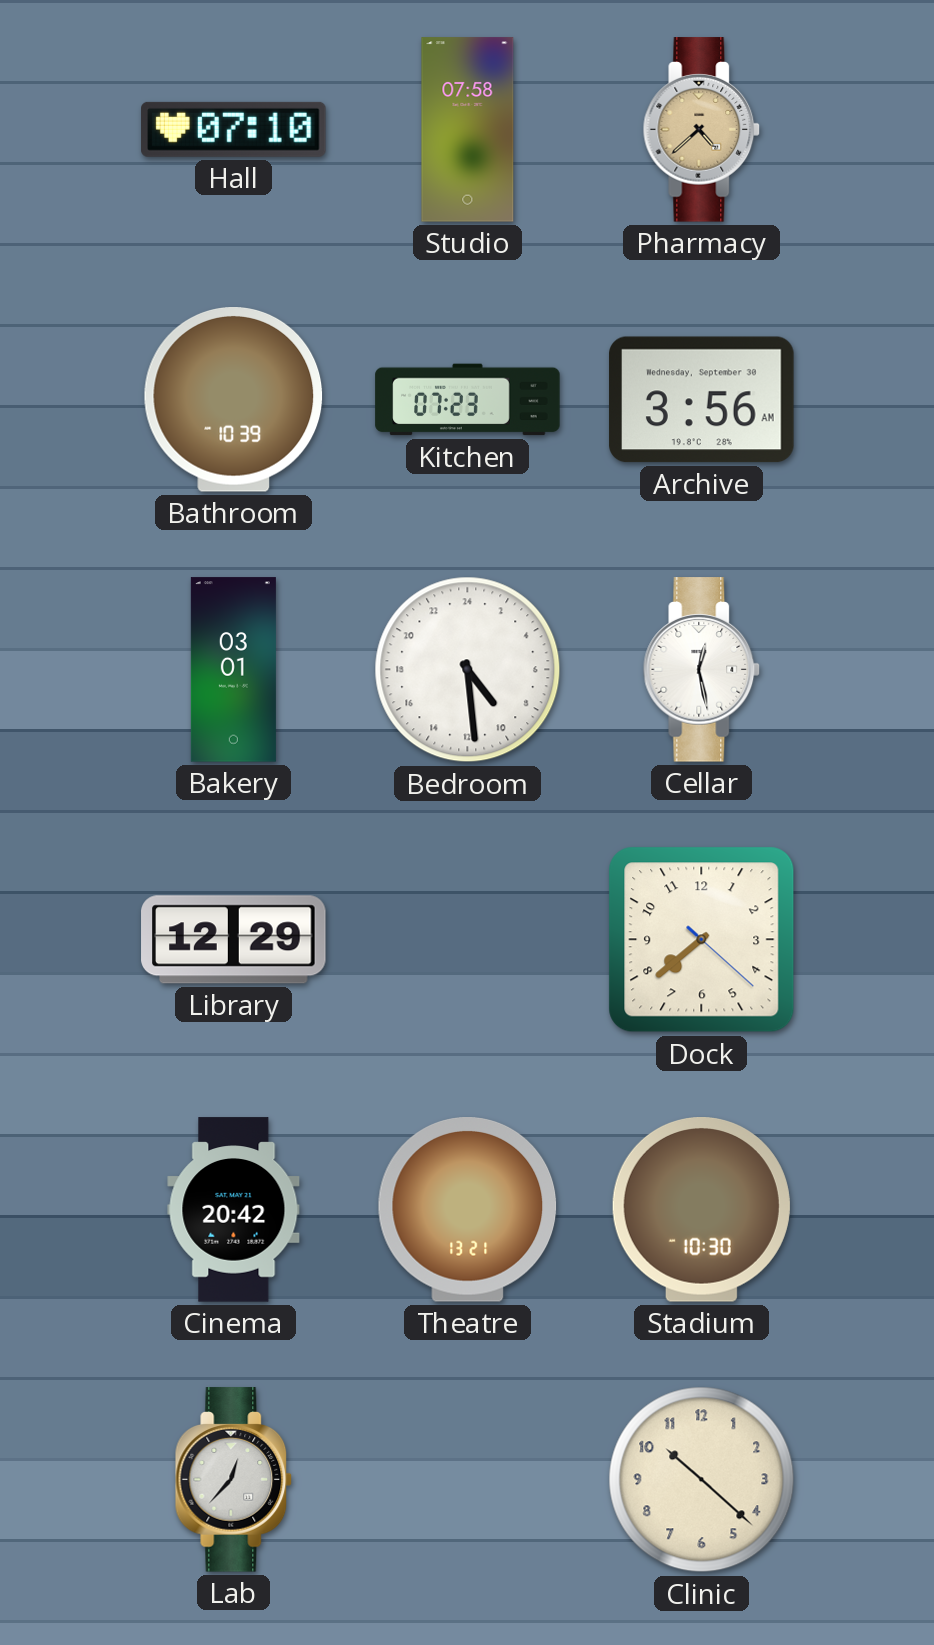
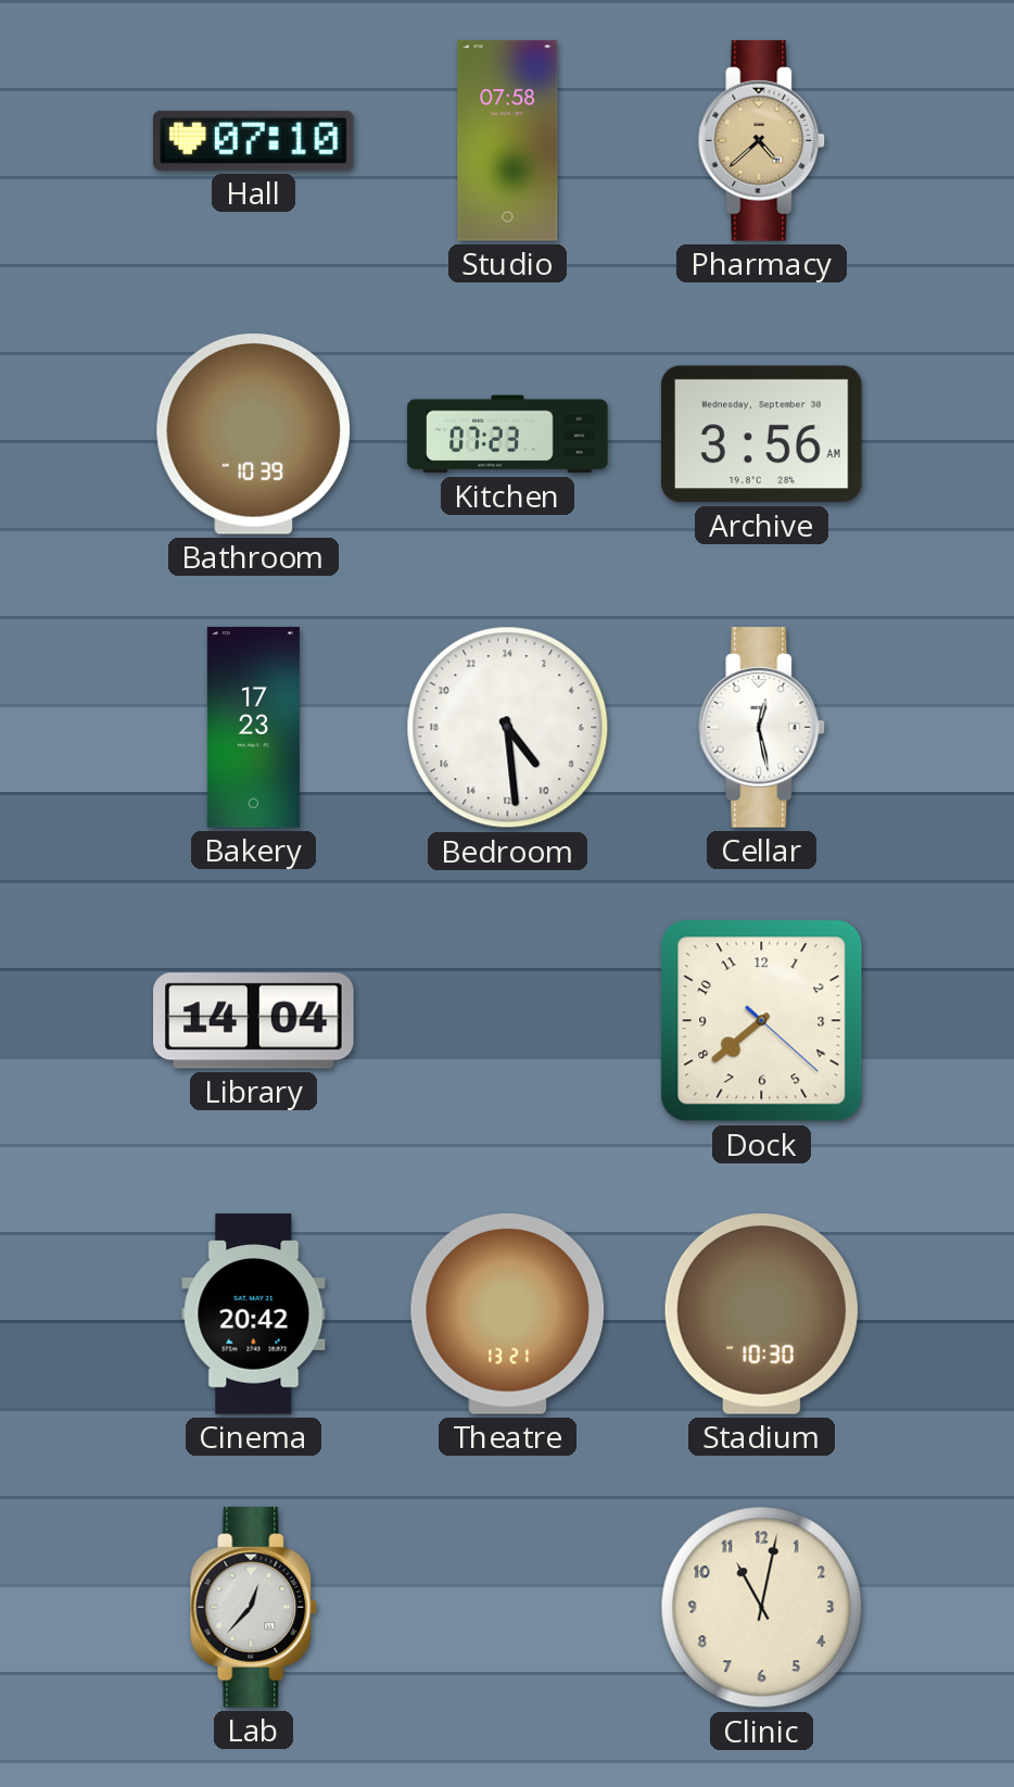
Bakery: 03:01 -> 17:23 (253, 728)
Library: 12:29 -> 14:04 (254, 1021)
Clinic: 10:22 -> 11:02 (762, 1608)
